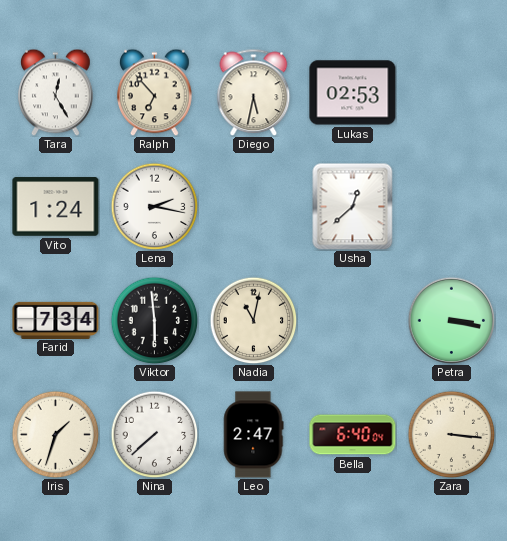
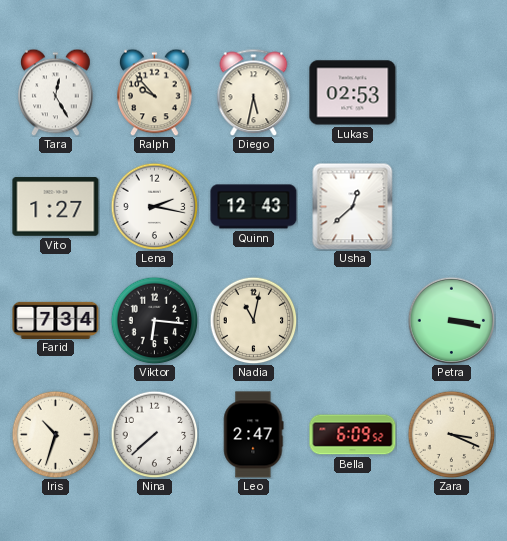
Ralph: 6:53 -> 9:53 (155, 92)
Vito: 1:24 -> 1:27 (56, 207)
Quinn: none -> 12:43 (254, 207)
Viktor: 5:59 -> 6:16 (154, 320)
Iris: 1:33 -> 10:33 (55, 434)
Bella: 6:40 -> 6:09 (353, 435)
Zara: 3:16 -> 3:19 (451, 434)
